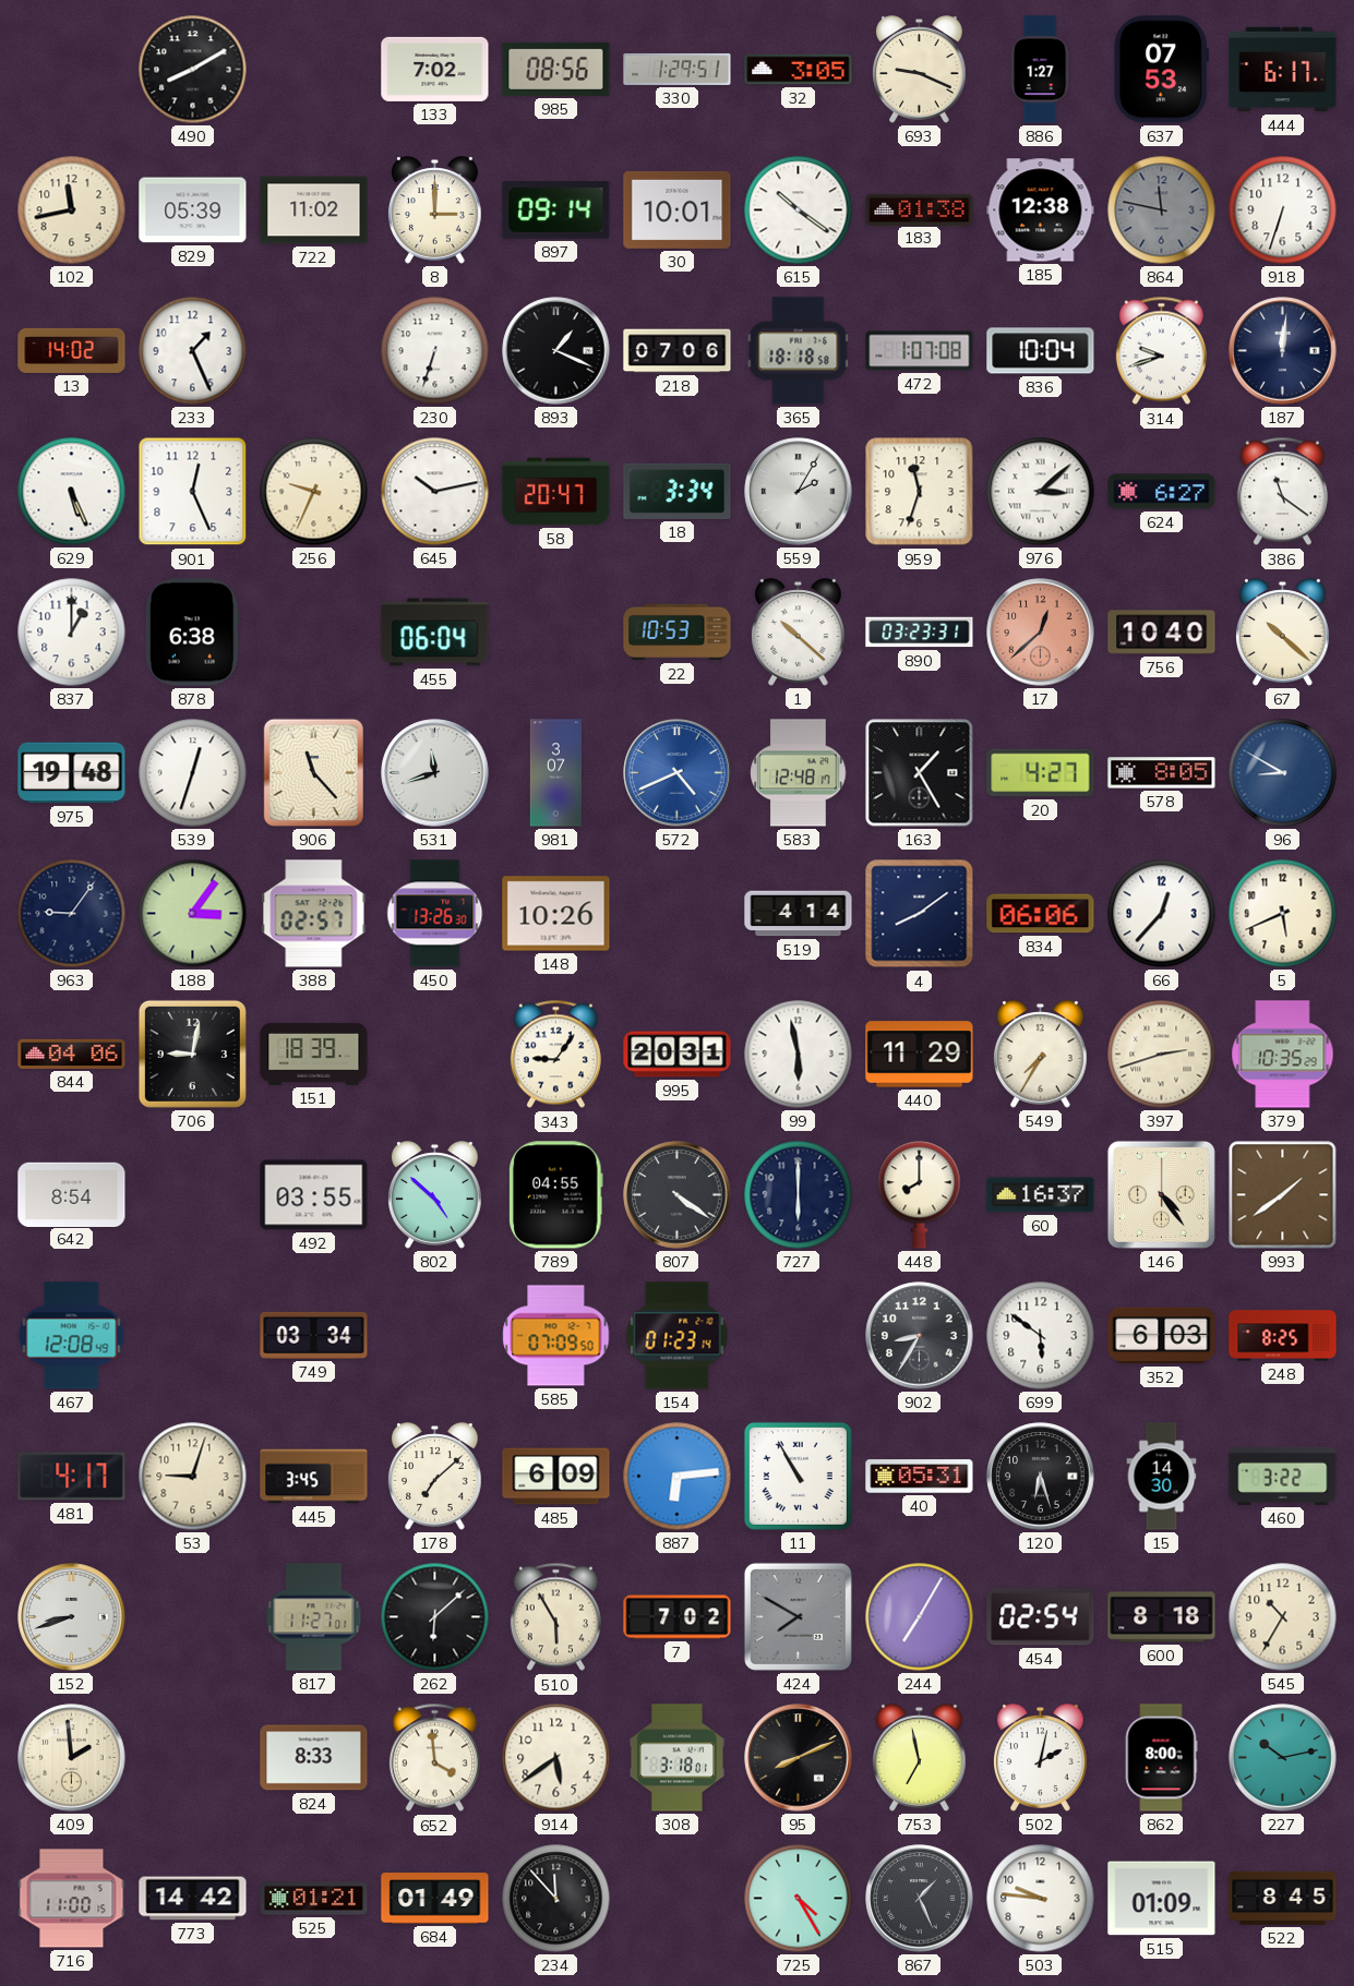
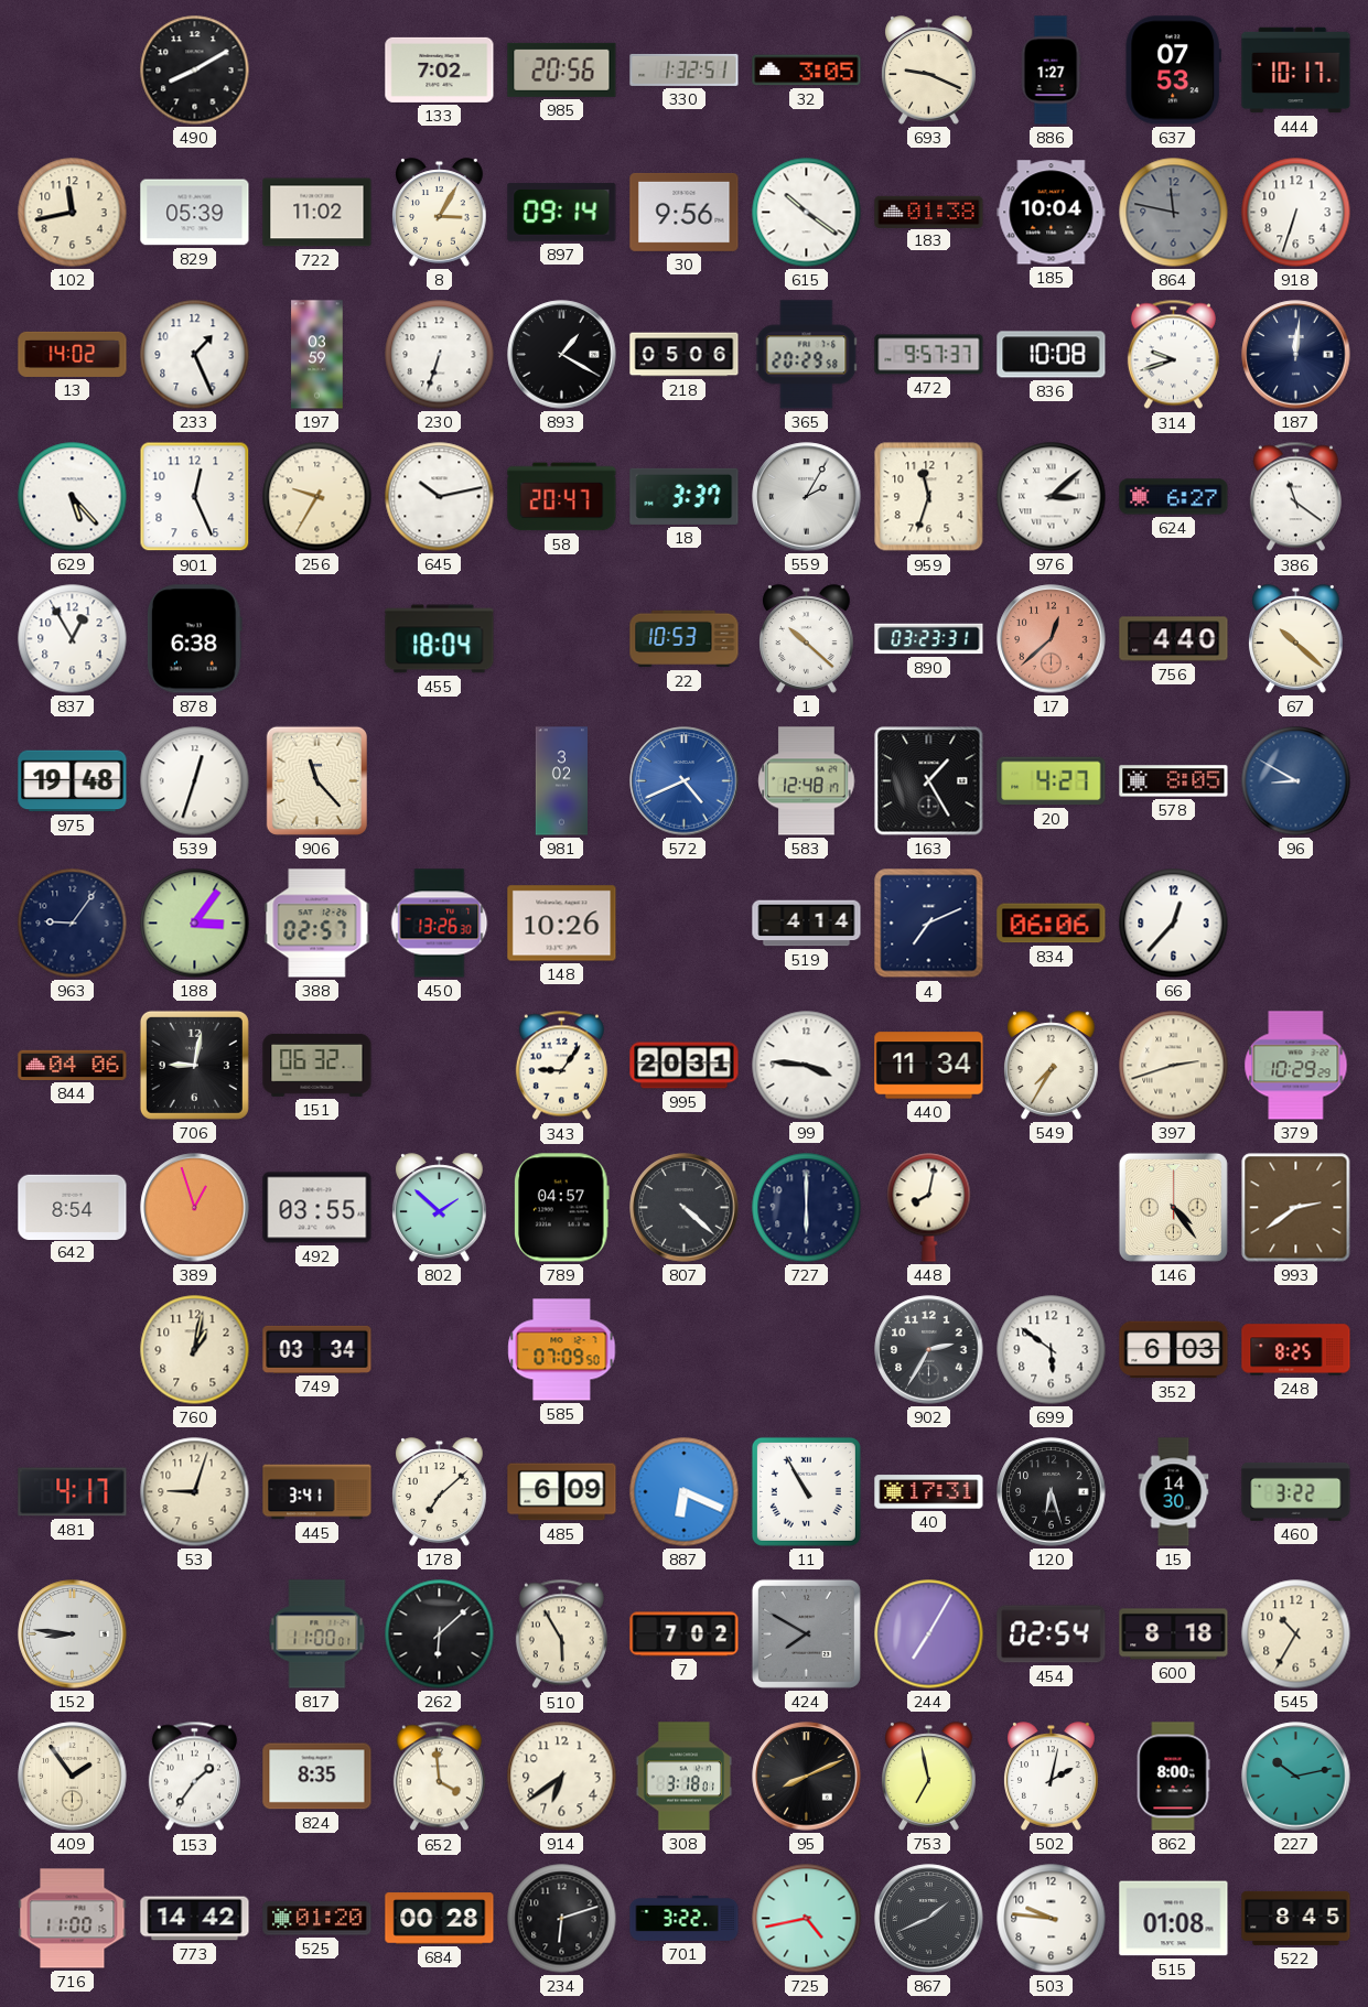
985: 08:56 -> 20:56 (562, 69)
330: 1:29 -> 1:32 (685, 69)
444: 6:17 -> 10:17 (1296, 71)
8: 3:00 -> 3:05 (440, 213)
30: 10:01 -> 9:56 (685, 212)
185: 12:38 -> 10:04 (1052, 213)
197: none -> 03:59 (317, 355)
893: 1:19 -> 1:20 (562, 355)
218: 07:06 -> 05:06 (685, 355)
365: 18:18 -> 20:29 (807, 355)
472: 1:07 -> 9:57 (929, 355)
836: 10:04 -> 10:08 (1052, 355)
629: 5:26 -> 5:23 (73, 497)
256: 9:34 -> 9:35 (317, 497)
18: 3:34 -> 3:37 (685, 496)
837: 1:00 -> 12:55 (73, 639)
455: 06:04 -> 18:04 (440, 639)
756: 10:40 -> 4:40 (1174, 639)
531: 11:42 -> none (435, 773)
981: 3:07 -> 3:02 (561, 781)
4: 8:09 -> 7:11 (929, 924)
5: 5:41 -> none (1283, 914)
151: 18:39 -> 06:32 (317, 1065)
99: 5:58 -> 3:46 (807, 1066)
440: 11:29 -> 11:34 (929, 1066)
379: 10:35 -> 10:29 (1296, 1066)
389: none -> 12:57 (195, 1208)
802: 4:52 -> 1:52 (440, 1208)
789: 04:55 -> 04:57 (562, 1208)
807: 4:21 -> 4:22 (685, 1208)
448: 8:00 -> 8:02 (929, 1208)
60: 16:37 -> none (1041, 1195)
993: 1:39 -> 2:39 (1296, 1208)
467: 12:08 -> none (72, 1336)
760: none -> 1:02 (195, 1350)
154: 01:23 -> none (678, 1336)
902: 8:35 -> 2:35 (929, 1350)
445: 3:45 -> 3:41 (317, 1492)
887: 6:14 -> 6:19 (685, 1492)
40: 05:31 -> 17:31 (929, 1492)
152: 8:42 -> 8:46 (73, 1634)
817: 11:27 -> 11:00 (317, 1634)
409: 1:59 -> 1:54 (73, 1777)
153: none -> 1:36 (194, 1777)
824: 8:33 -> 8:35 (317, 1777)
914: 5:39 -> 6:39 (562, 1777)
525: 01:21 -> 01:20 (317, 1919)
684: 01:49 -> 00:28 (440, 1919)
234: 11:53 -> 6:12 (562, 1919)
701: none -> 3:22 (685, 1918)
725: 4:25 -> 4:43 (807, 1919)
867: 1:26 -> 1:41 (929, 1919)
515: 01:09 -> 01:08 (1174, 1919)
